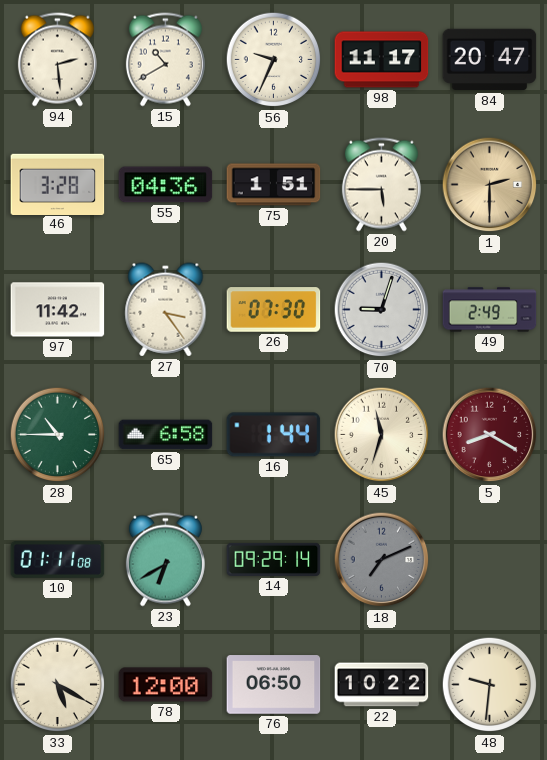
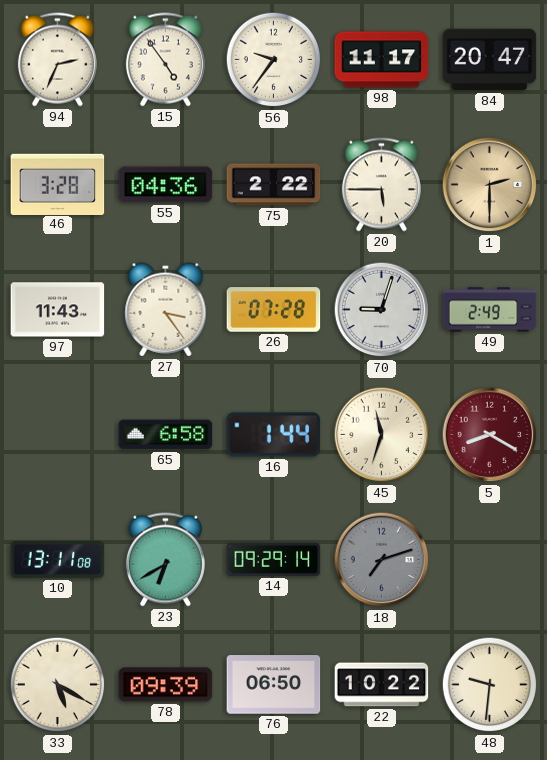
94: 2:29 -> 2:34 (57, 60)
15: 10:40 -> 4:54 (165, 60)
56: 9:34 -> 9:36 (274, 60)
75: 1:51 -> 2:22 (274, 185)
97: 11:42 -> 11:43 (58, 310)
26: 07:30 -> 07:28 (274, 310)
28: 10:45 -> none (58, 435)
10: 01:11 -> 13:11 (58, 560)
18: 7:11 -> 7:12 (382, 560)
78: 12:00 -> 09:39 (166, 685)
